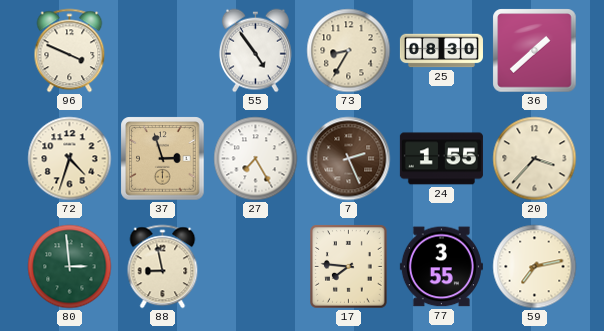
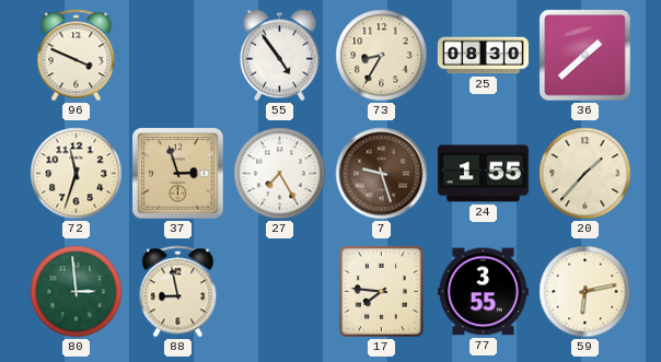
72: 4:33 -> 11:33 (77, 174)
7: 2:26 -> 9:27 (382, 174)
20: 3:37 -> 1:37 (585, 174)
59: 7:13 -> 6:13 (585, 292)
